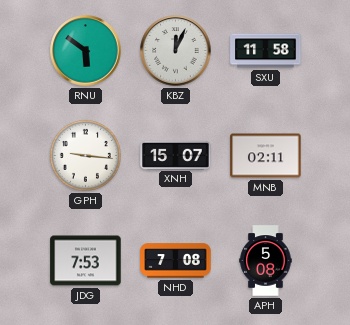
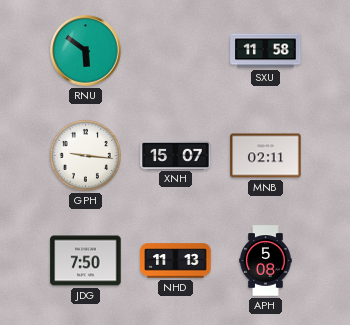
KBZ: 12:04 -> none (176, 51)
JDG: 7:53 -> 7:50 (86, 261)
NHD: 7:08 -> 11:13 (176, 261)
